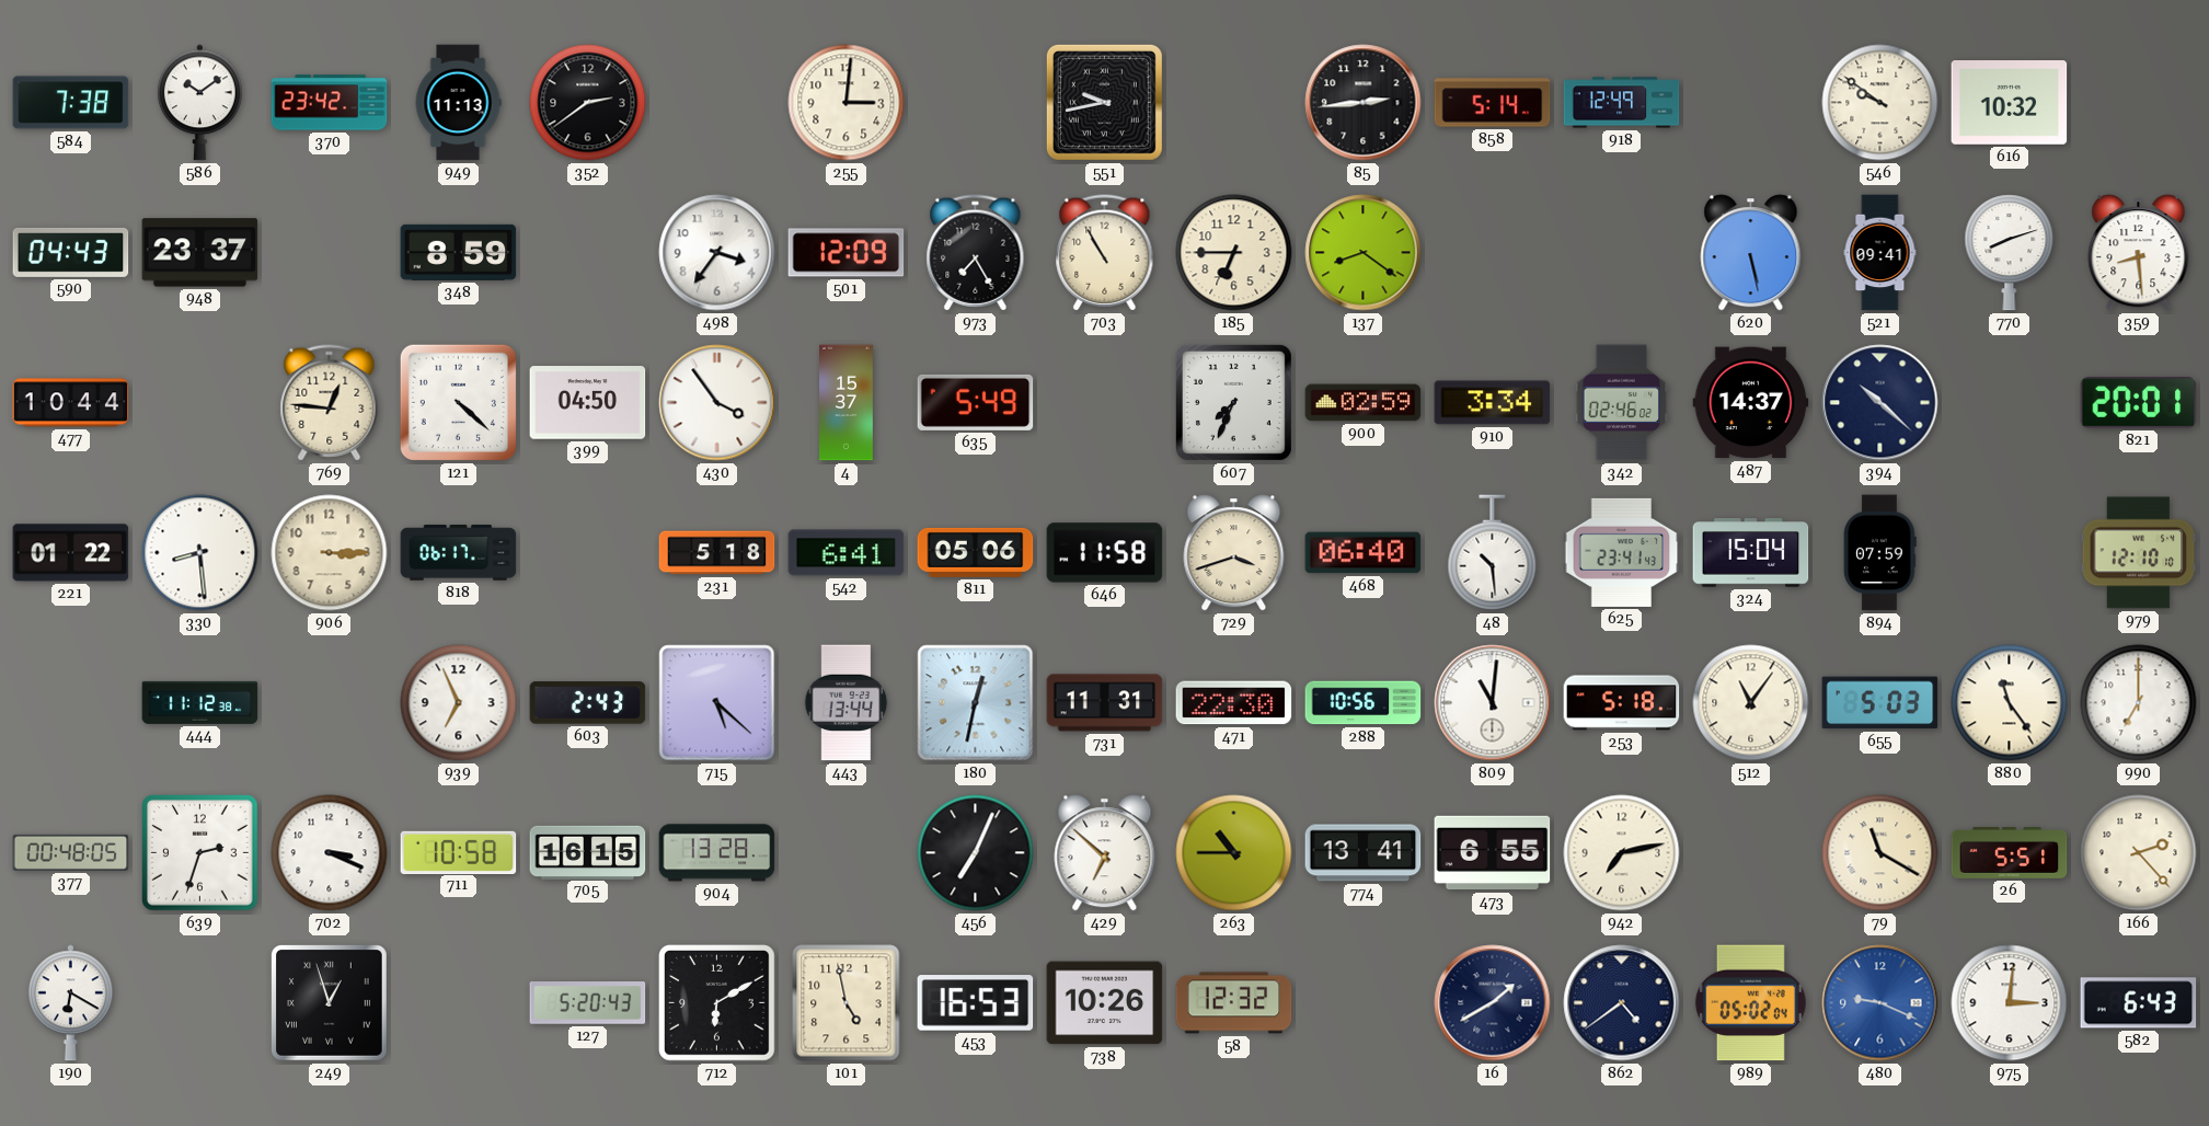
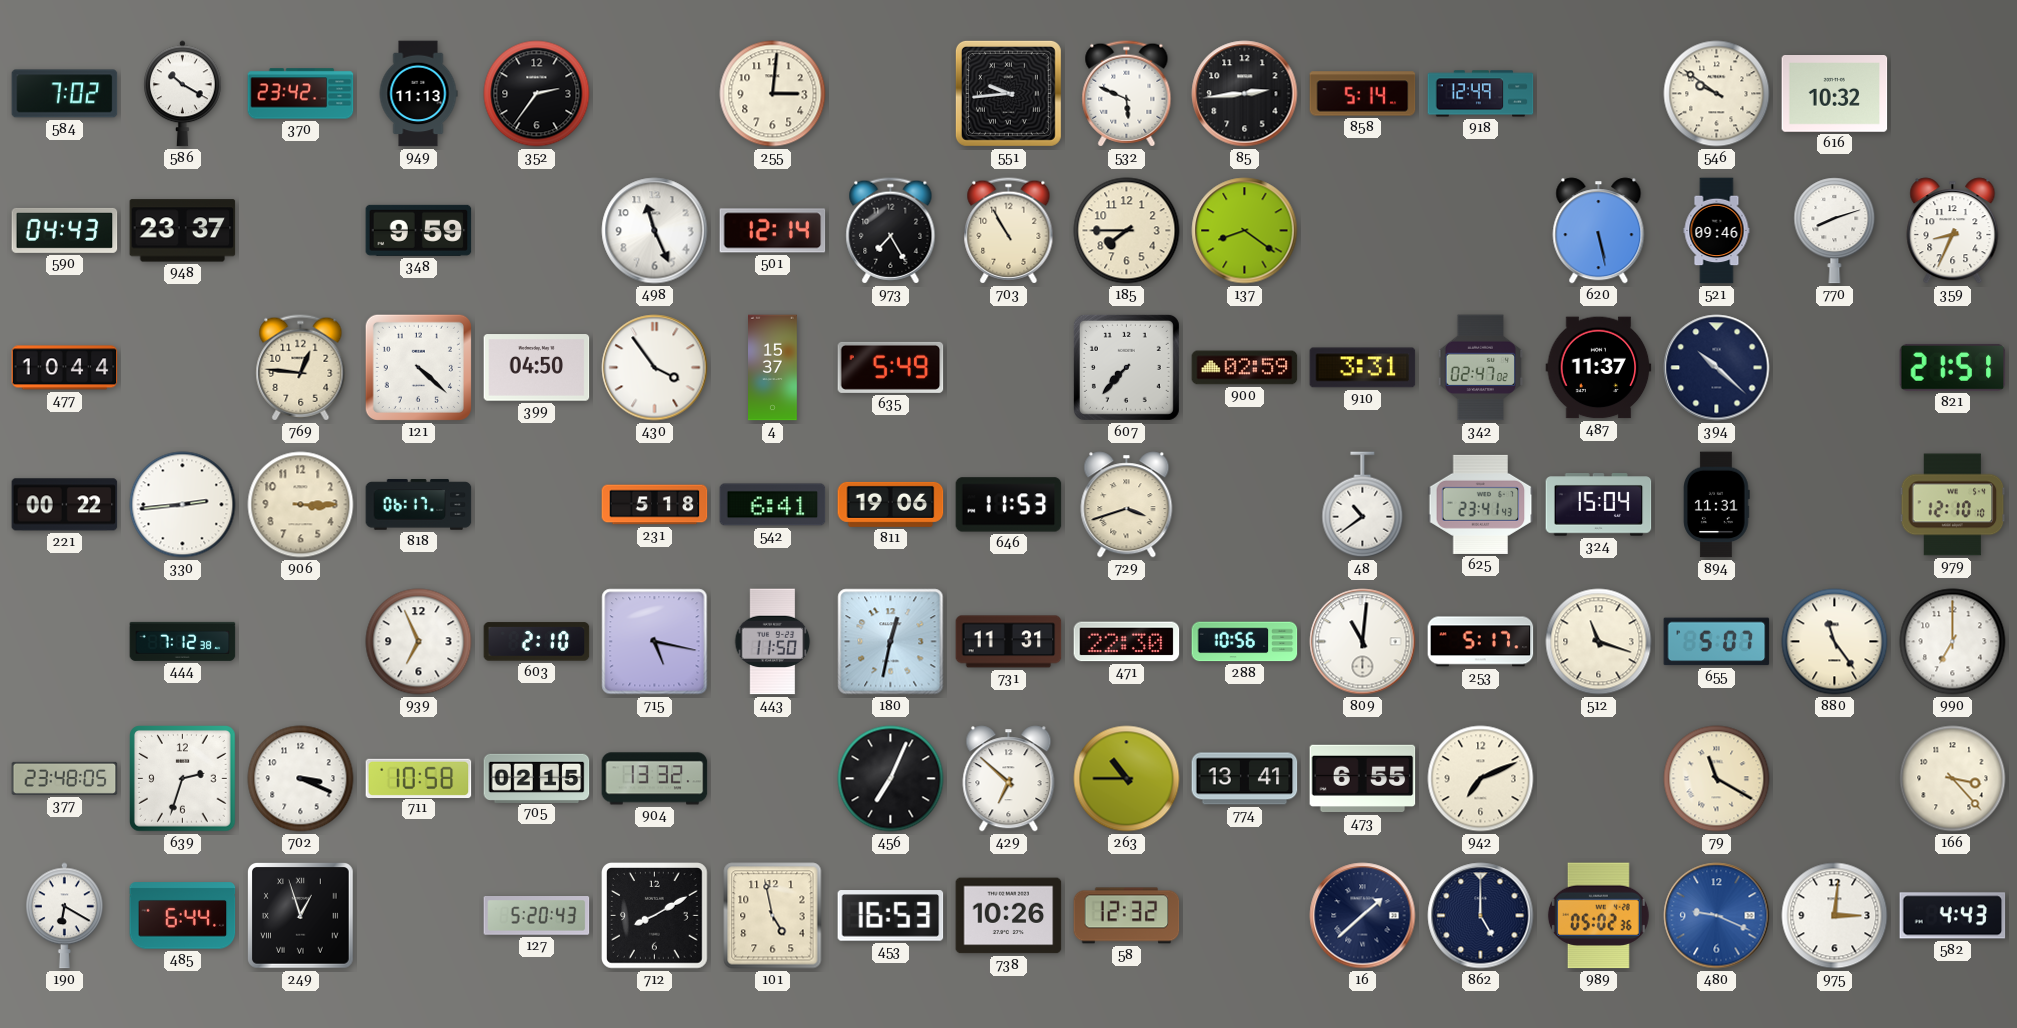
584: 7:38 -> 7:02 (65, 94)
586: 10:09 -> 10:20 (183, 94)
352: 2:39 -> 2:36 (537, 94)
551: 9:43 -> 9:44 (1008, 93)
532: none -> 5:49 (1127, 94)
348: 8:59 -> 9:59 (419, 230)
498: 3:36 -> 11:26 (655, 231)
501: 12:09 -> 12:14 (773, 231)
185: 6:45 -> 7:45 (1127, 231)
521: 09:41 -> 09:46 (1717, 231)
359: 8:29 -> 8:34 (1953, 231)
607: 7:34 -> 7:37 (1126, 367)
910: 3:34 -> 3:31 (1363, 368)
342: 02:46 -> 02:47 (1481, 368)
487: 14:37 -> 11:37 (1599, 368)
821: 20:01 -> 21:51 (1953, 367)
221: 01:22 -> 00:22 (65, 505)
330: 8:29 -> 2:44 (183, 505)
811: 05:06 -> 19:06 (891, 504)
646: 11:58 -> 11:53 (1009, 505)
468: 06:40 -> none (1364, 553)
48: 10:29 -> 10:39 (1363, 505)
894: 07:59 -> 11:31 (1717, 505)
444: 11:12 -> 7:12 (183, 641)
603: 2:43 -> 2:10 (537, 642)
715: 5:22 -> 5:17 (655, 642)
443: 13:44 -> 11:50 (773, 642)
253: 5:18 -> 5:17 (1481, 642)
512: 11:06 -> 11:18 (1599, 642)
655: 5:03 -> 5:07 (1717, 642)
377: 00:48 -> 23:48 (65, 778)
705: 16:15 -> 02:15 (537, 778)
904: 13:28 -> 13:32 (655, 779)
942: 7:13 -> 7:11 (1481, 779)
26: 5:51 -> none (2010, 853)
166: 2:23 -> 3:23 (1953, 779)
485: none -> 6:44 (183, 916)
712: 6:10 -> 8:10 (655, 916)
16: 1:40 -> 1:38 (1363, 916)
862: 4:39 -> 5:00 (1481, 916)
989: 05:02:04 -> 05:02:36 (1598, 916)
582: 6:43 -> 4:43 (1953, 916)
